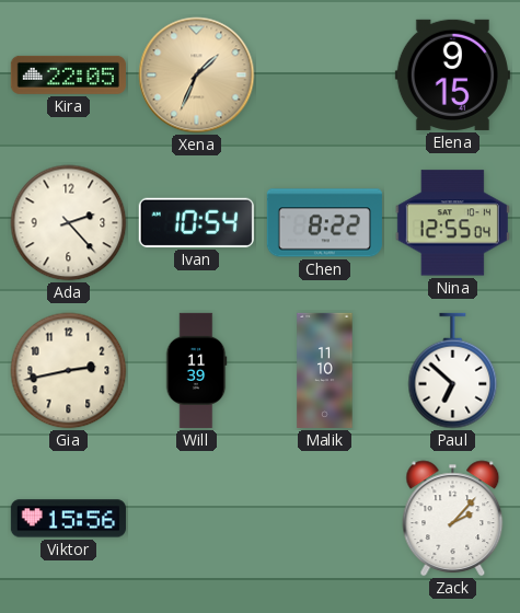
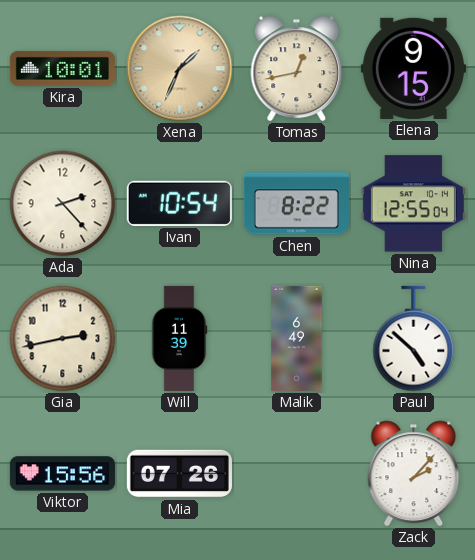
Kira: 22:05 -> 10:01 (62, 68)
Tomas: none -> 12:43 (297, 69)
Malik: 11:10 -> 6:49 (297, 338)
Paul: 6:52 -> 4:52 (414, 339)
Mia: none -> 07:26 (179, 474)
